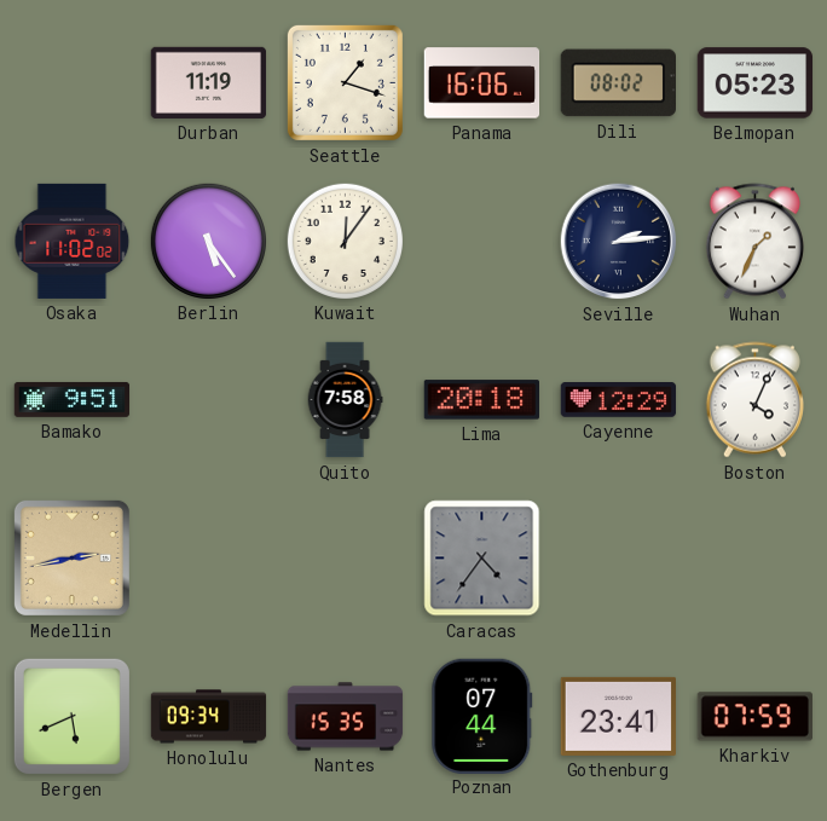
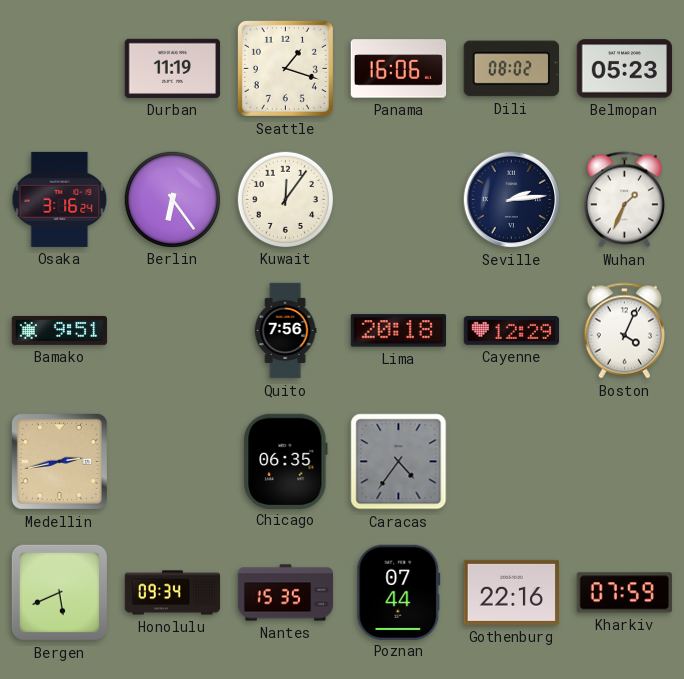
Osaka: 11:02 -> 3:16 (60, 199)
Berlin: 5:24 -> 6:24 (172, 199)
Quito: 7:58 -> 7:56 (285, 331)
Chicago: none -> 06:35 (286, 461)
Gothenburg: 23:41 -> 22:16 (511, 592)
